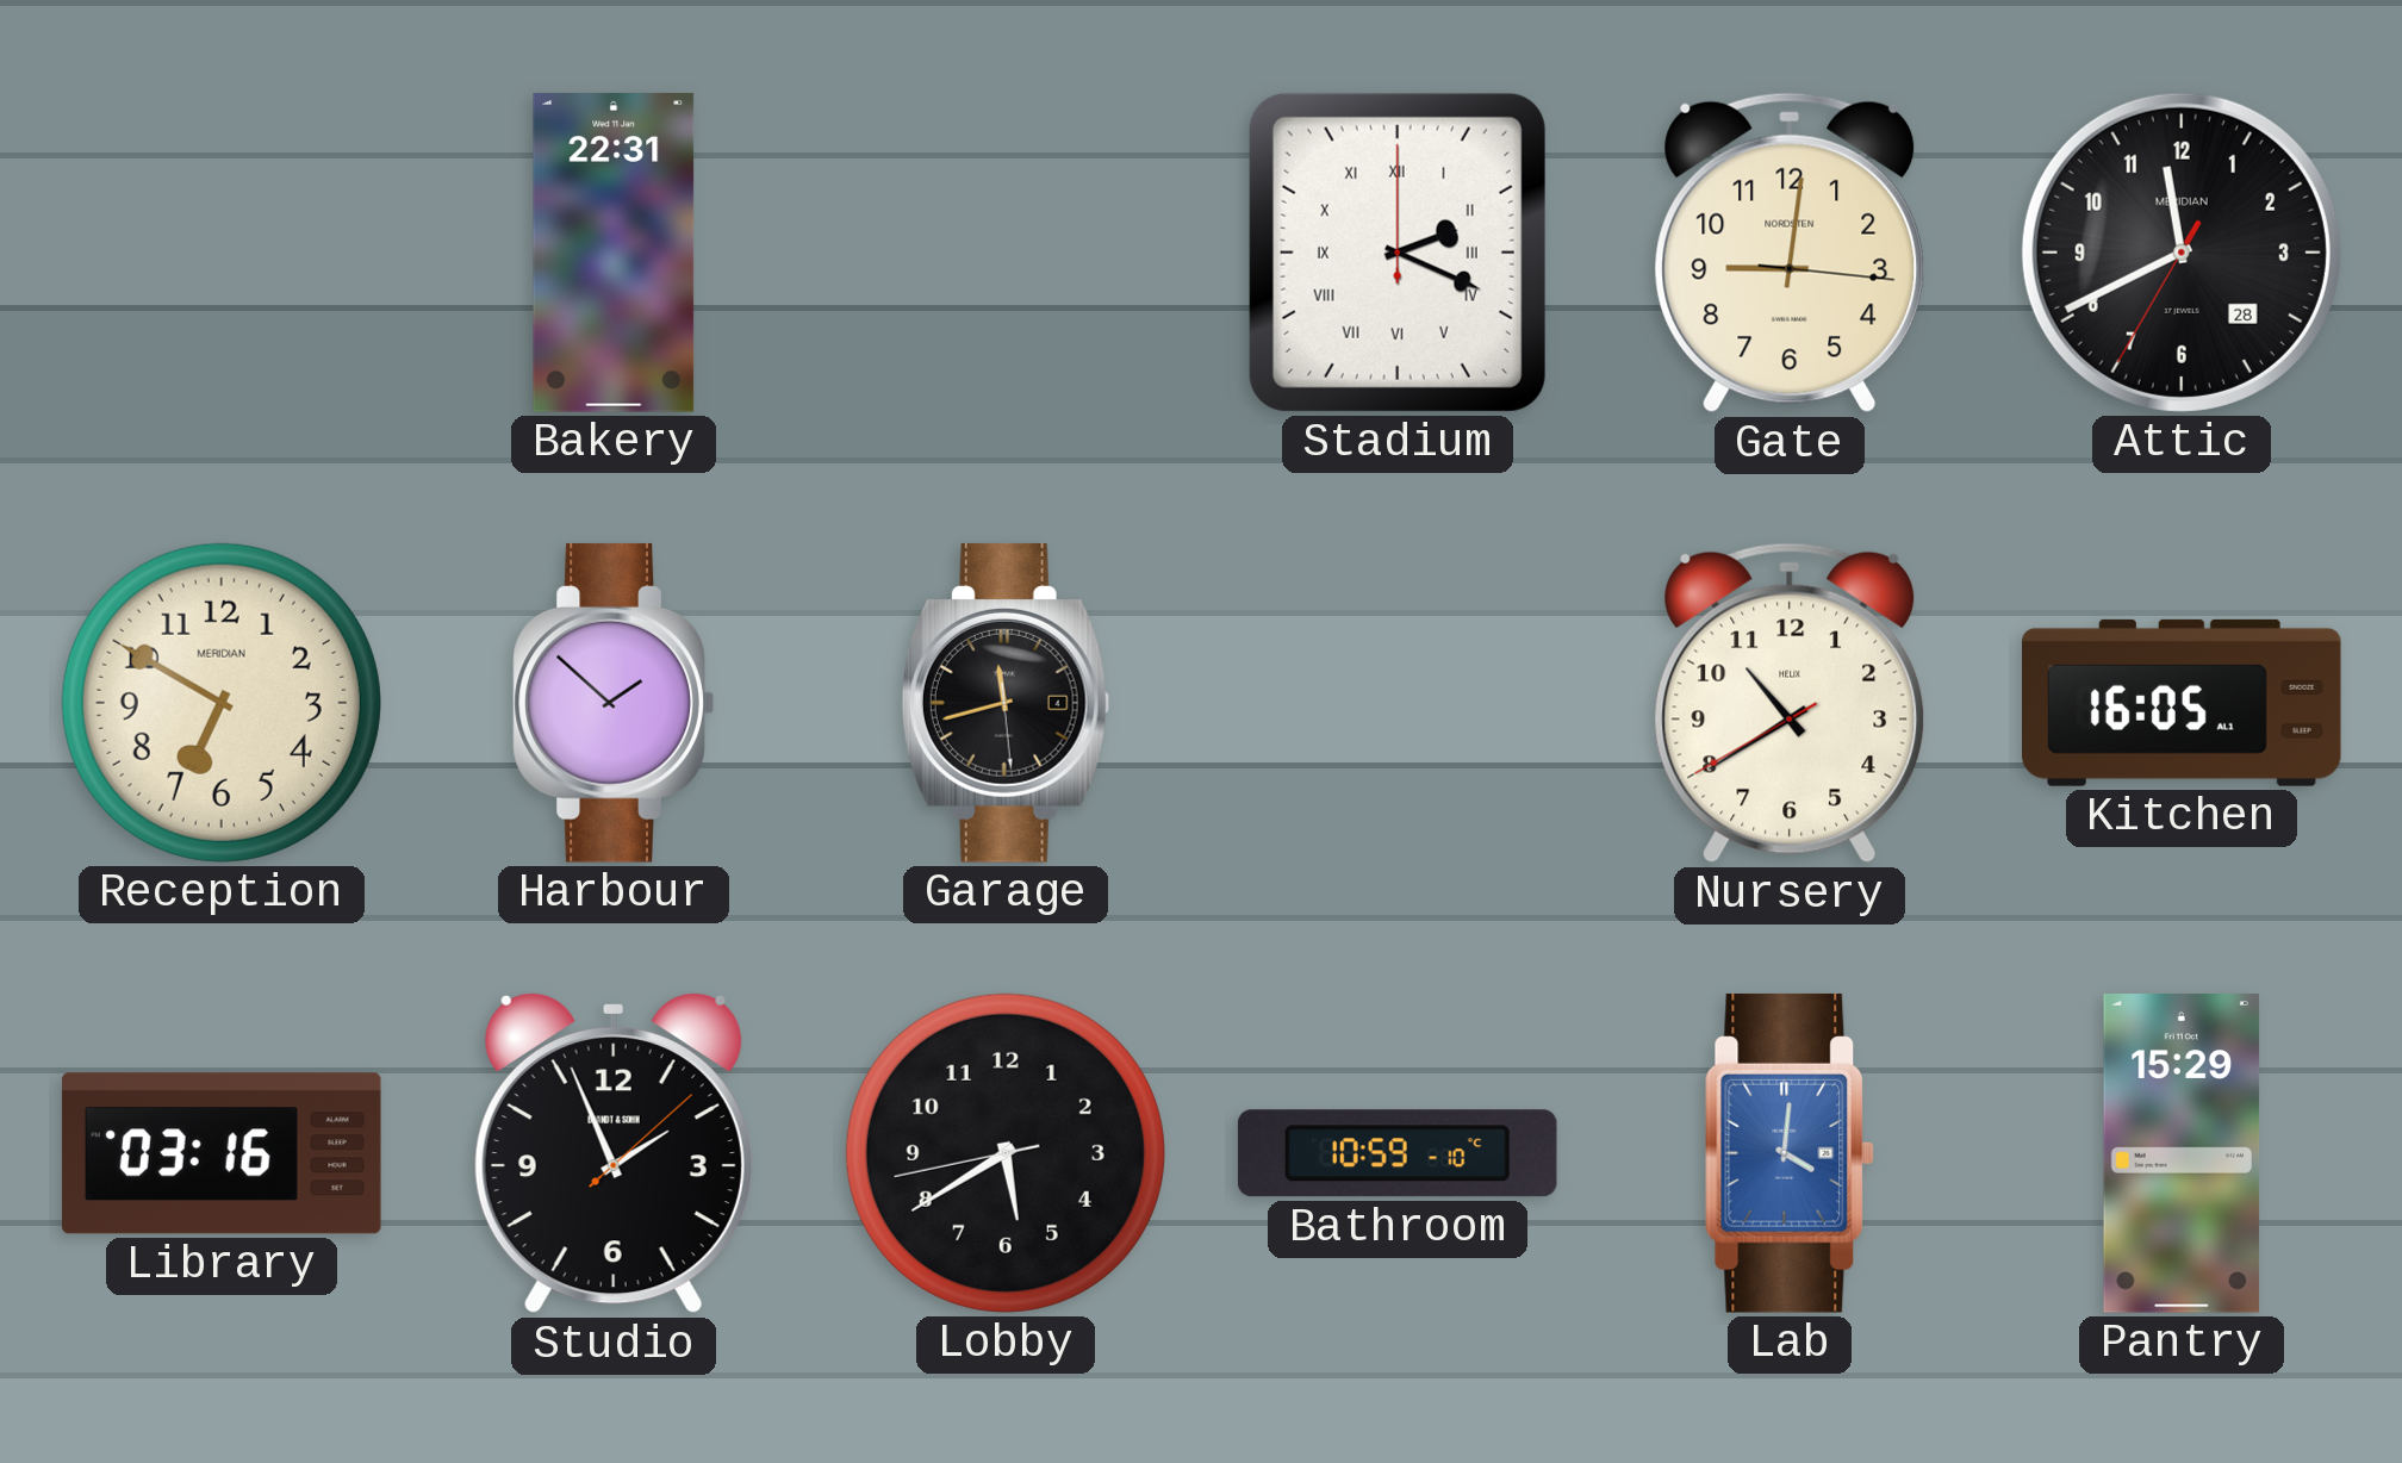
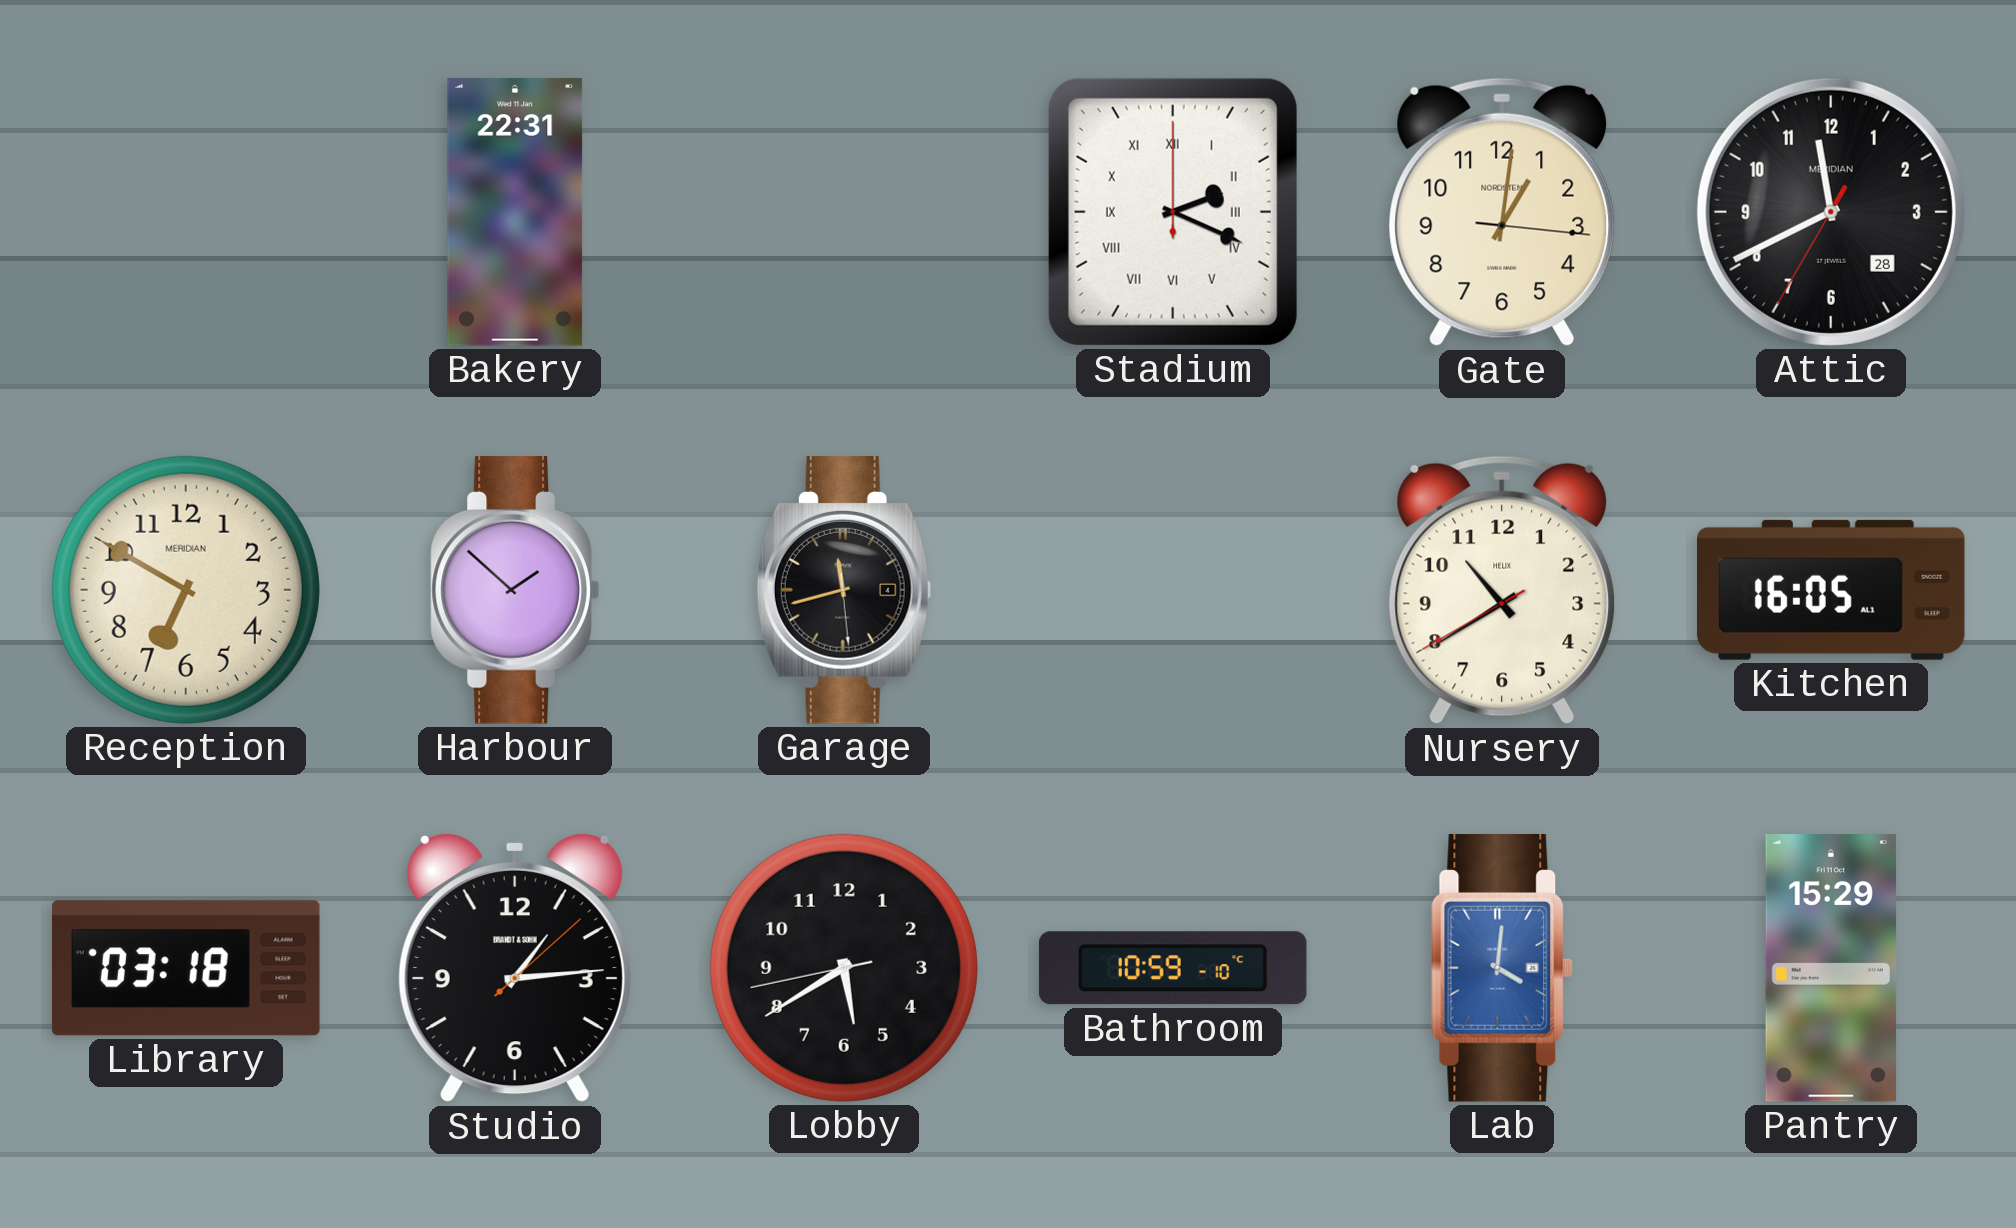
Gate: 9:01 -> 1:01 (1502, 212)
Library: 03:16 -> 03:18 (186, 968)
Studio: 1:56 -> 1:14 (515, 968)
